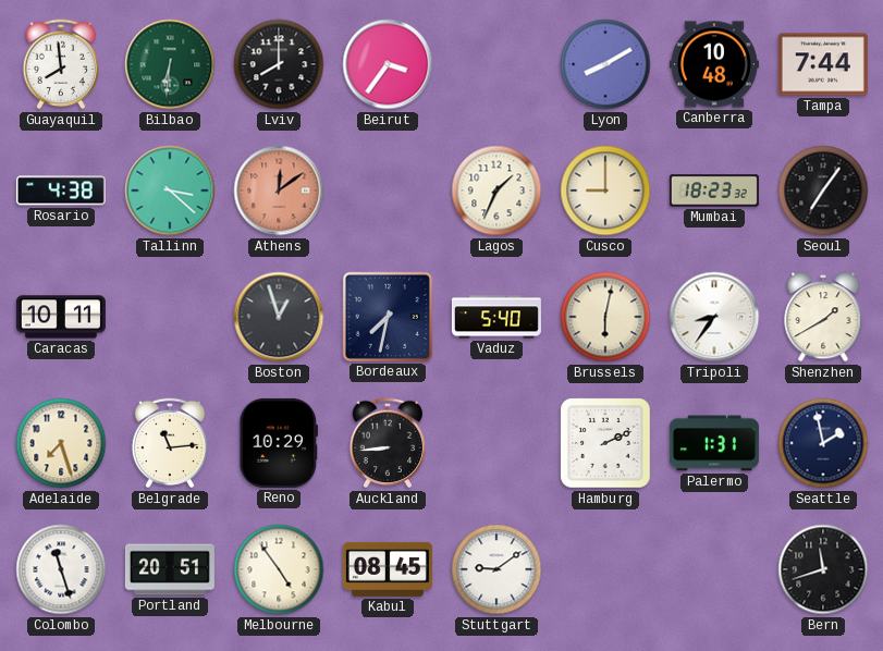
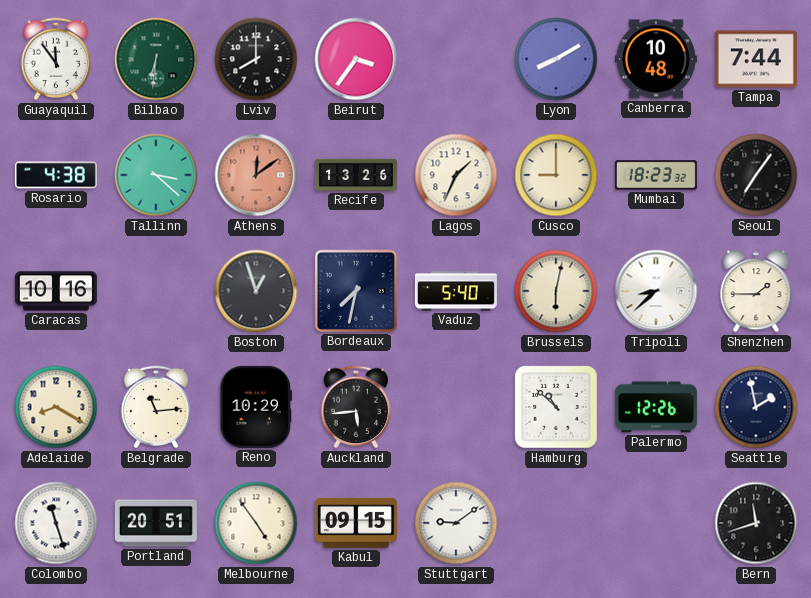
Guayaquil: 7:59 -> 11:54 (56, 59)
Recife: none -> 13:26 (356, 175)
Caracas: 10:11 -> 10:16 (56, 291)
Tripoli: 8:36 -> 8:38 (656, 291)
Shenzhen: 1:40 -> 1:45 (756, 292)
Adelaide: 7:27 -> 8:20 (56, 407)
Auckland: 8:44 -> 5:44 (356, 407)
Hamburg: 2:11 -> 10:52 (556, 407)
Palermo: 1:31 -> 12:26 (656, 407)
Kabul: 08:45 -> 09:15 (356, 523)
